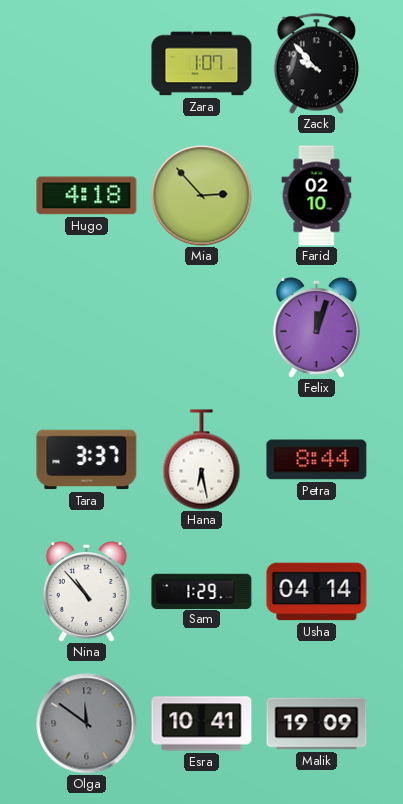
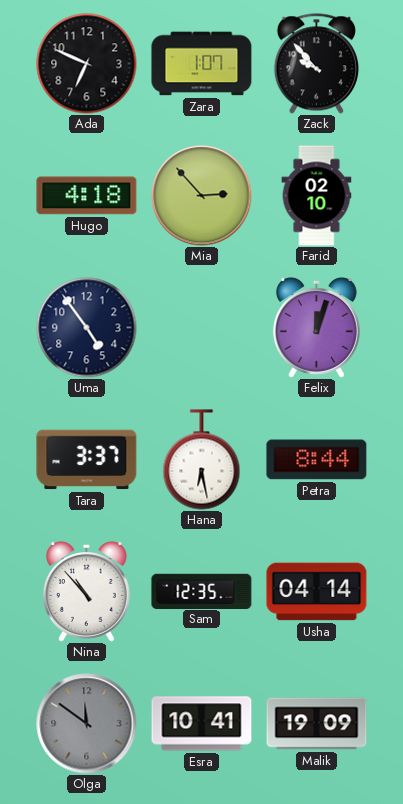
Ada: none -> 6:49 (87, 64)
Uma: none -> 4:54 (87, 328)
Sam: 1:29 -> 12:35 (202, 591)
